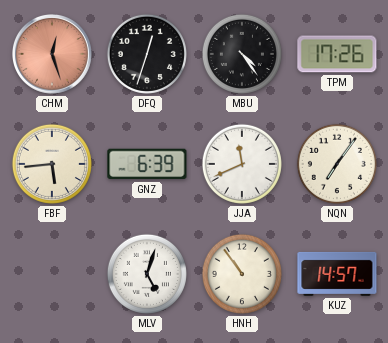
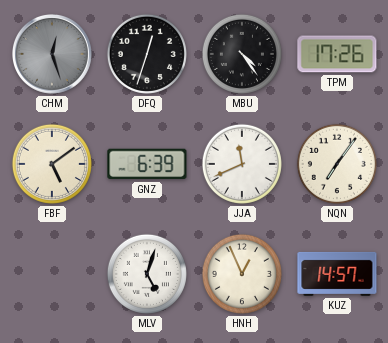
CHM dial: salmon -> grey (53, 55)
FBF: 5:44 -> 5:09 (52, 164)
HNH: 10:54 -> 12:56 (242, 274)
